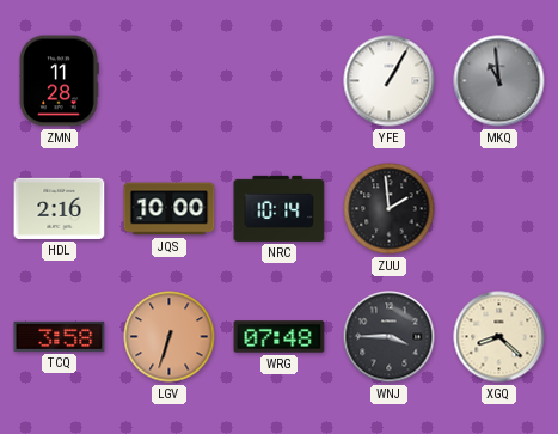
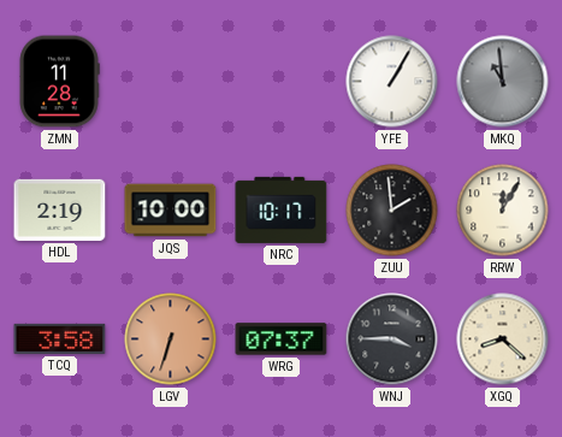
HDL: 2:16 -> 2:19 (60, 209)
NRC: 10:14 -> 10:17 (282, 209)
RRW: none -> 12:05 (503, 211)
WRG: 07:48 -> 07:37 (282, 339)
